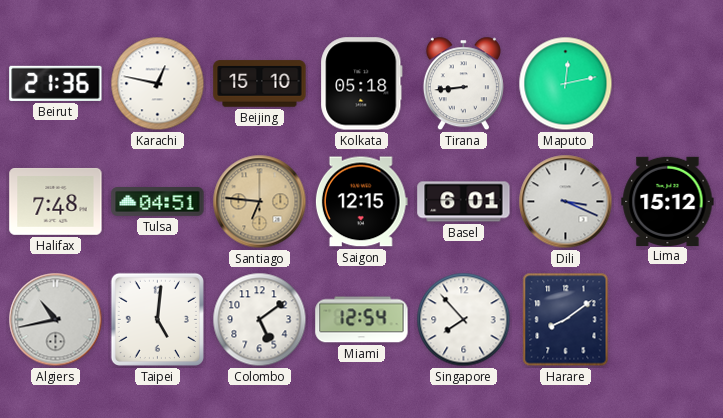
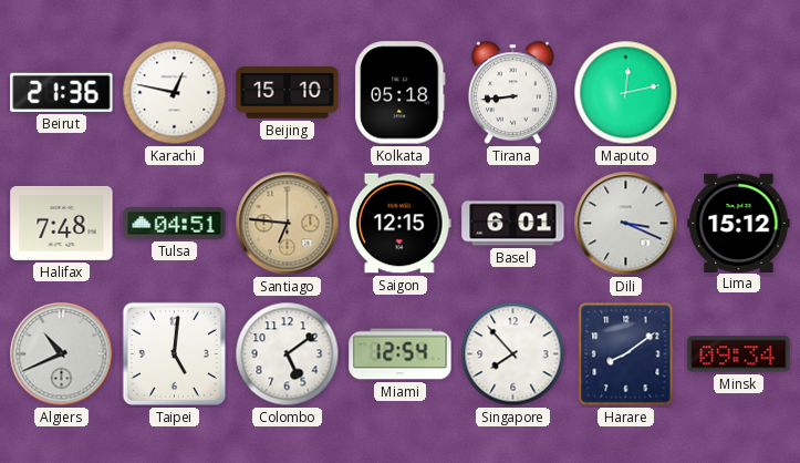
Algiers: 10:43 -> 10:41 (62, 354)
Minsk: none -> 09:34 (739, 354)
